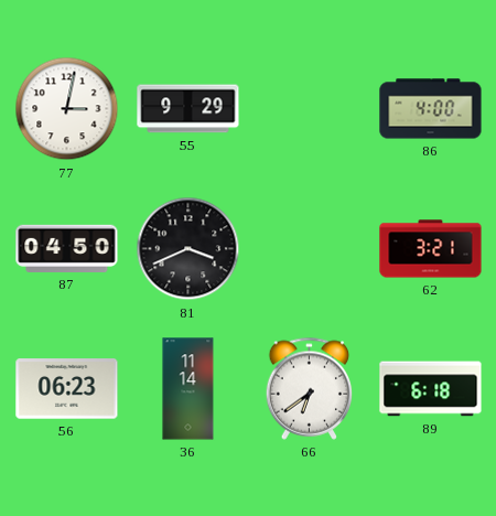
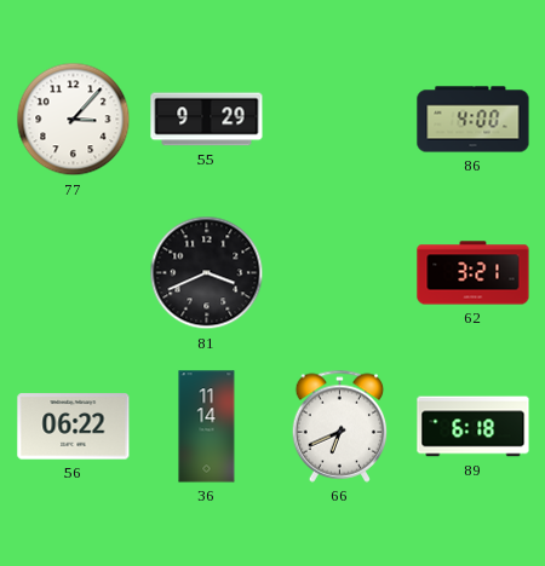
77: 3:02 -> 3:07 (74, 120)
87: 04:50 -> none (67, 248)
56: 06:23 -> 06:22 (74, 427)
66: 6:39 -> 6:41 (340, 426)
